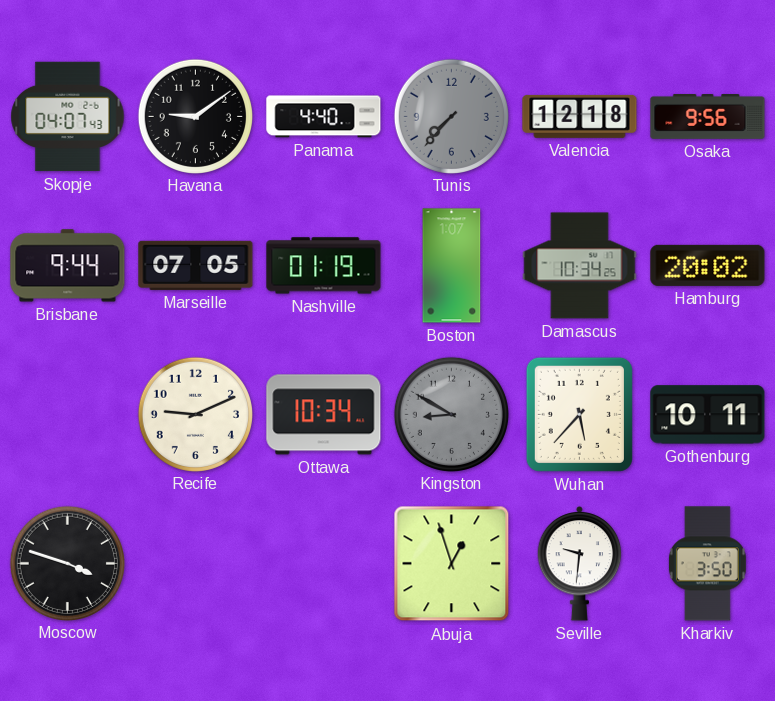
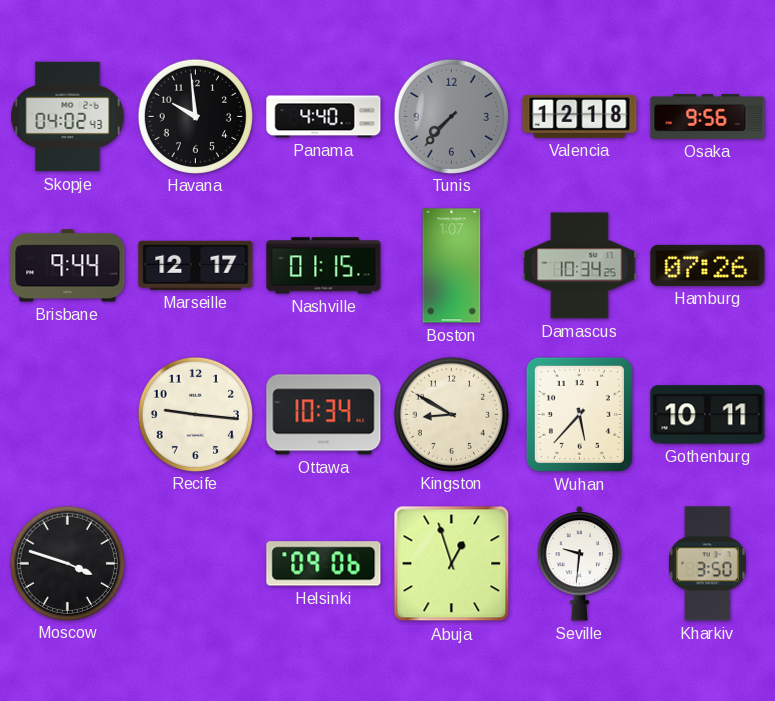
Skopje: 04:07 -> 04:02 (68, 117)
Havana: 9:09 -> 9:59 (195, 116)
Marseille: 07:05 -> 12:17 (196, 265)
Nashville: 01:19 -> 01:15 (324, 266)
Hamburg: 20:02 -> 07:26 (708, 265)
Recife: 9:11 -> 9:16 (195, 414)
Kingston dial: grey -> cream (451, 414)
Helsinki: none -> 09:06 (324, 564)
